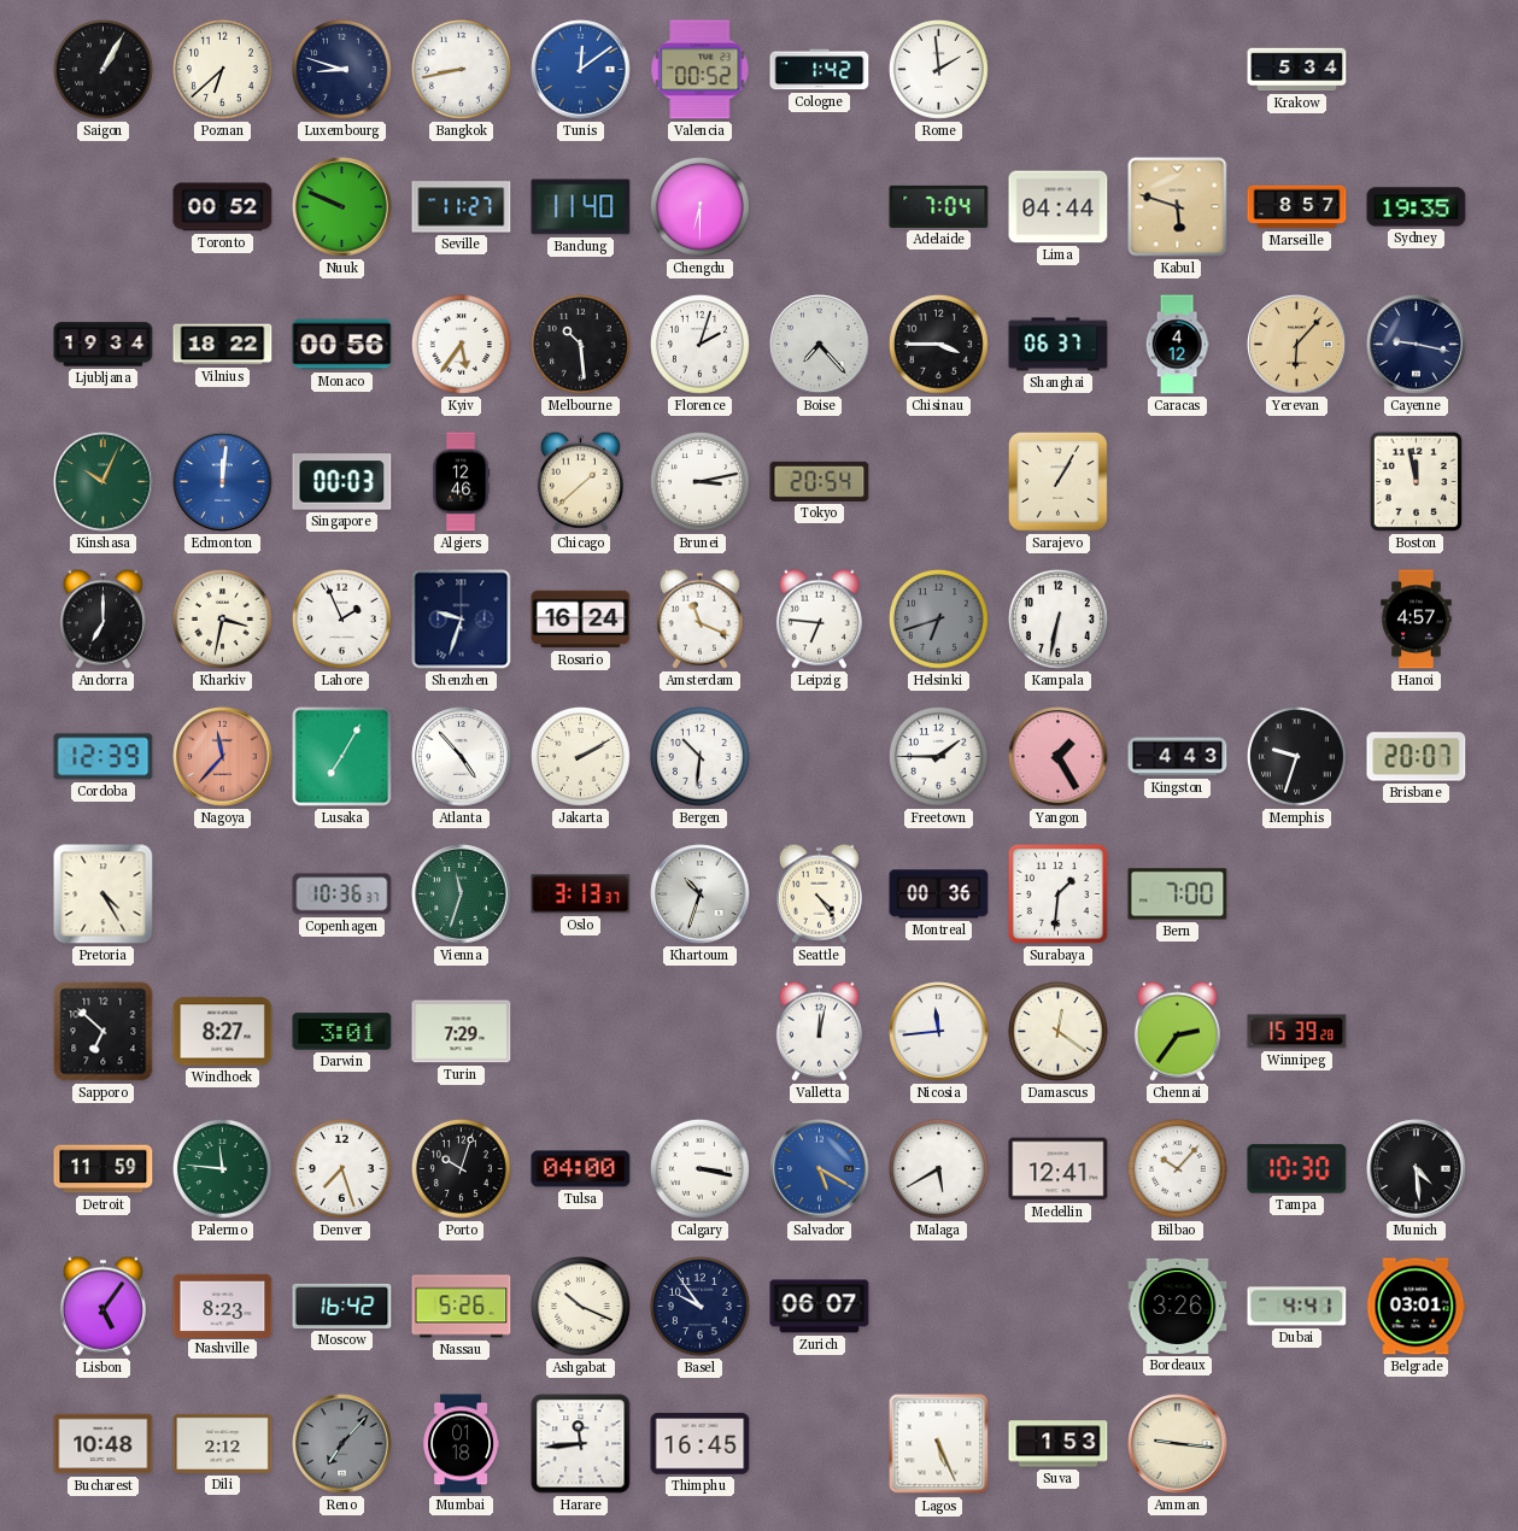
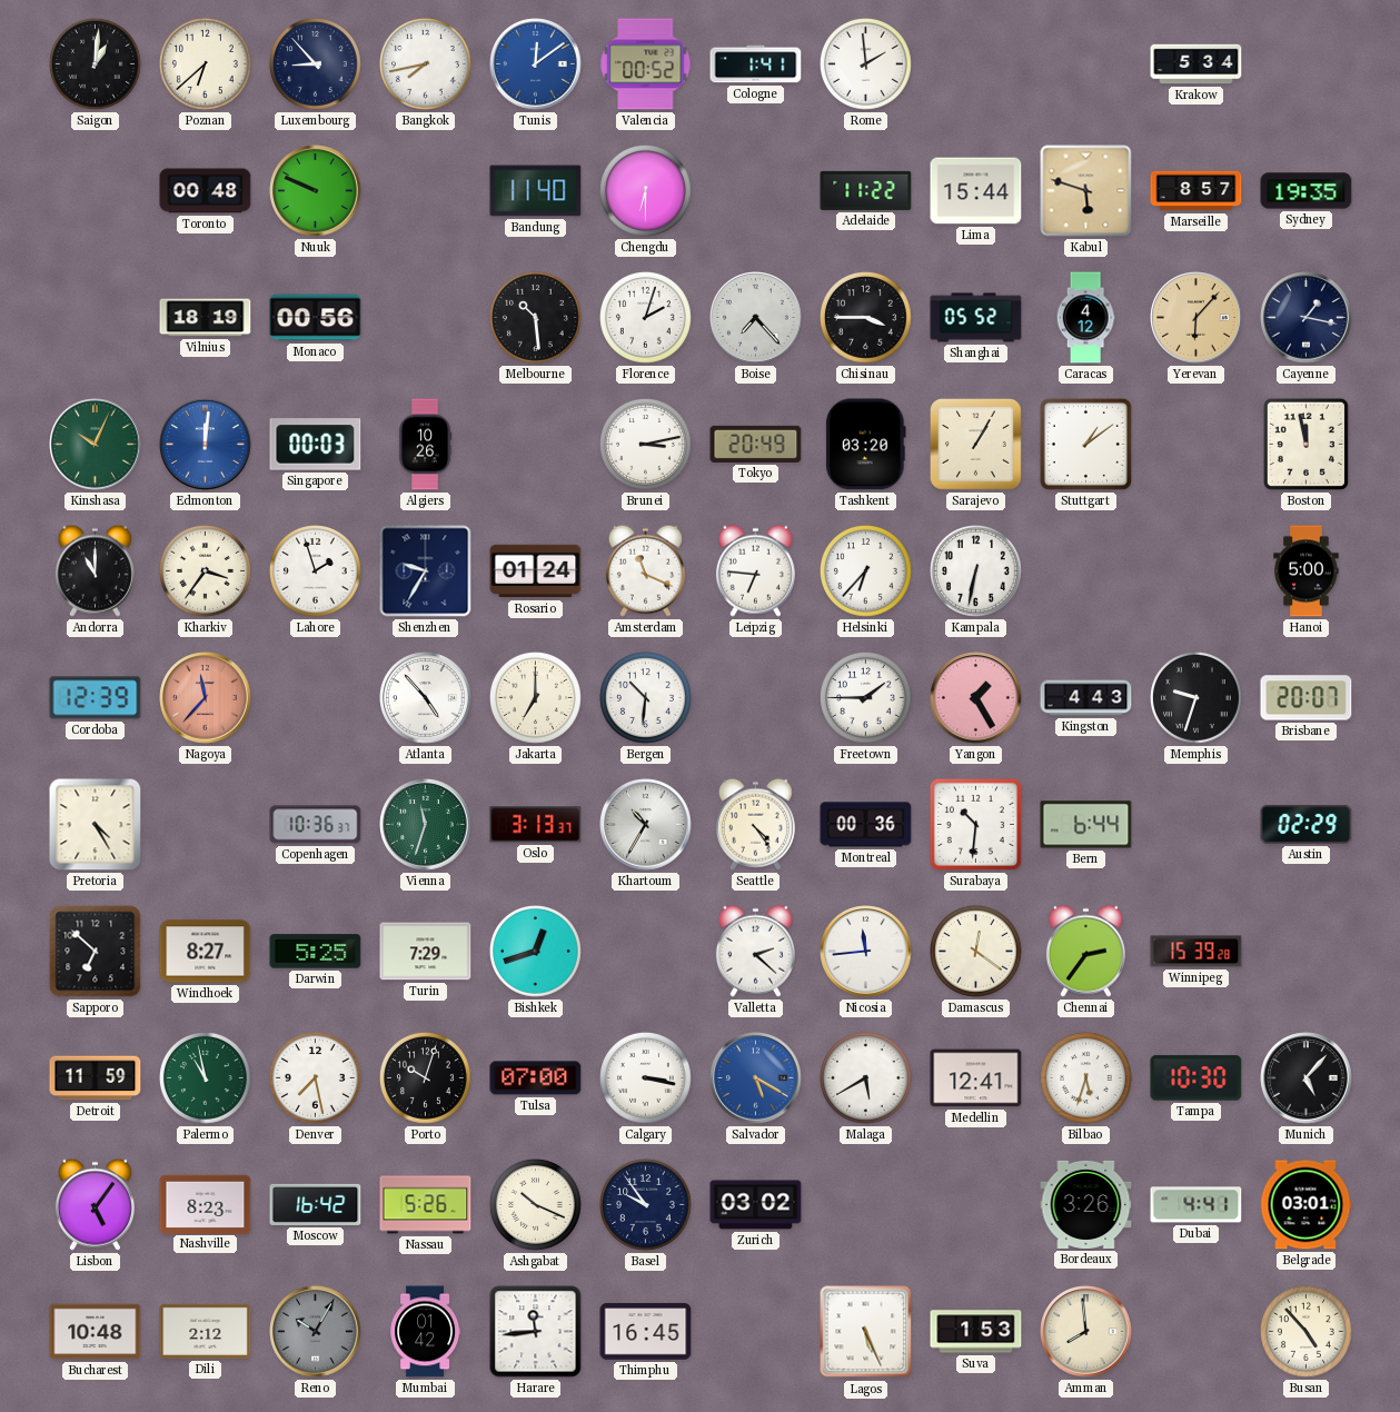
Saigon: 1:05 -> 1:01 (96, 64)
Luxembourg: 8:48 -> 8:53 (316, 64)
Bangkok: 8:43 -> 7:43 (426, 64)
Cologne: 1:42 -> 1:41 (756, 64)
Toronto: 00:52 -> 00:48 (206, 191)
Seville: 11:27 -> none (462, 207)
Adelaide: 7:04 -> 11:22 (866, 190)
Lima: 04:44 -> 15:44 (976, 191)
Ljubljana: 19:34 -> none (104, 345)
Vilnius: 18:22 -> 18:19 (206, 318)
Kyiv: 5:36 -> none (462, 345)
Shanghai: 06:37 -> 05:52 (976, 318)
Cayenne: 9:17 -> 1:17 (1307, 318)
Algiers: 12:46 -> 10:26 (425, 445)
Chicago: 1:38 -> none (580, 481)
Tokyo: 20:54 -> 20:49 (756, 444)
Tashkent: none -> 03:20 (866, 445)
Stuttgart: none -> 1:09 (1085, 444)
Andorra: 7:00 -> 11:00 (95, 570)
Kharkiv: 3:32 -> 3:36 (206, 571)
Lahore: 1:56 -> 1:57 (316, 571)
Shenzhen: 9:33 -> 9:35 (426, 571)
Rosario: 16:24 -> 01:24 (536, 571)
Helsinki: 6:42 -> 6:37 (866, 571)
Helsinki dial: grey -> white (866, 571)
Hanoi: 4:57 -> 5:00 (1307, 571)
Lusaka: 7:05 -> none (342, 757)
Jakarta: 2:10 -> 7:00 (536, 698)
Khartoum: 10:33 -> 10:35 (646, 825)
Surabaya: 1:31 -> 10:31 (975, 824)
Bern: 7:00 -> 6:44 (1086, 825)
Austin: none -> 02:29 (1307, 825)
Darwin: 3:01 -> 5:25 (316, 952)
Bishkek: none -> 12:42 (536, 952)
Valletta: 12:02 -> 2:22 (755, 951)
Palermo: 11:46 -> 10:58 (206, 1078)
Denver: 7:27 -> 7:28 (316, 1078)
Tulsa: 04:00 -> 07:00 (536, 1078)
Bilbao: 10:07 -> 5:33 (1086, 1078)
Munich: 4:29 -> 5:07 (1307, 1078)
Zurich: 06:07 -> 03:02 (756, 1205)
Reno: 7:07 -> 10:05 (316, 1332)
Mumbai: 01:18 -> 01:42 (425, 1332)
Amman: 9:16 -> 7:59 (1086, 1332)
Busan: none -> 4:53 (1307, 1332)
